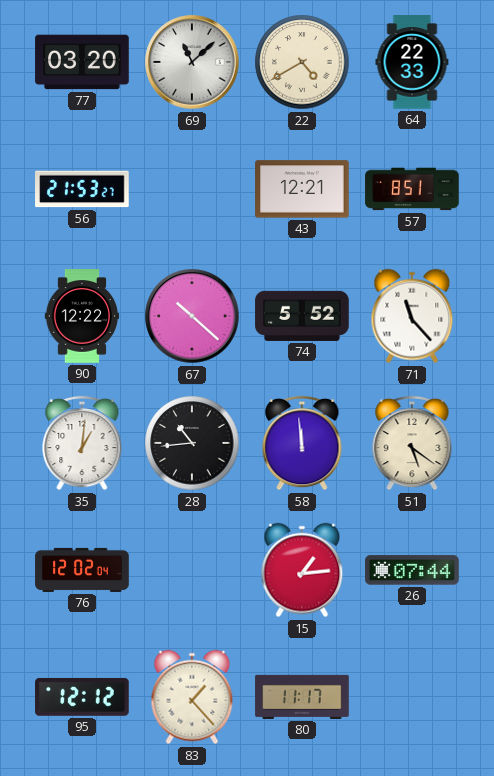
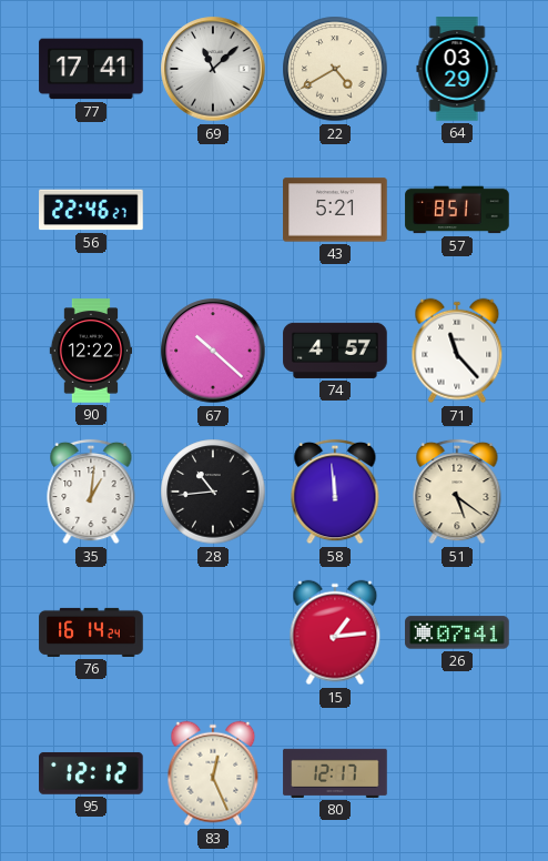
77: 03:20 -> 17:41 (91, 69)
64: 22:33 -> 03:29 (457, 69)
56: 21:53 -> 22:46 (91, 210)
43: 12:21 -> 5:21 (335, 210)
74: 5:52 -> 4:57 (335, 351)
76: 12:02 -> 16:14 (91, 632)
26: 07:44 -> 07:41 (457, 632)
83: 1:23 -> 12:26 (213, 773)
80: 11:17 -> 12:17 (335, 773)
